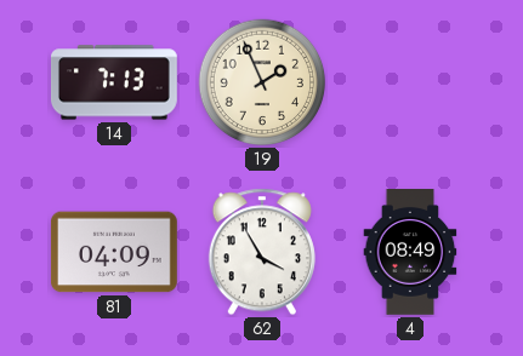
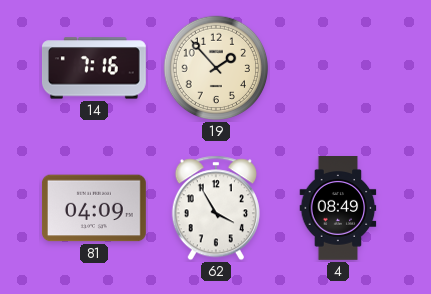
14: 7:13 -> 7:16 (94, 68)
19: 1:56 -> 1:53 (216, 68)
